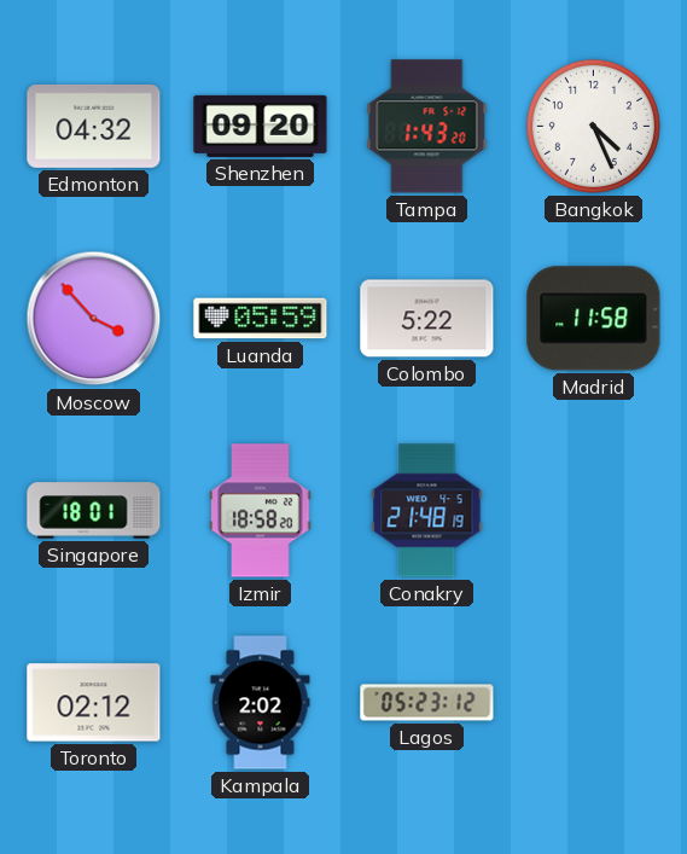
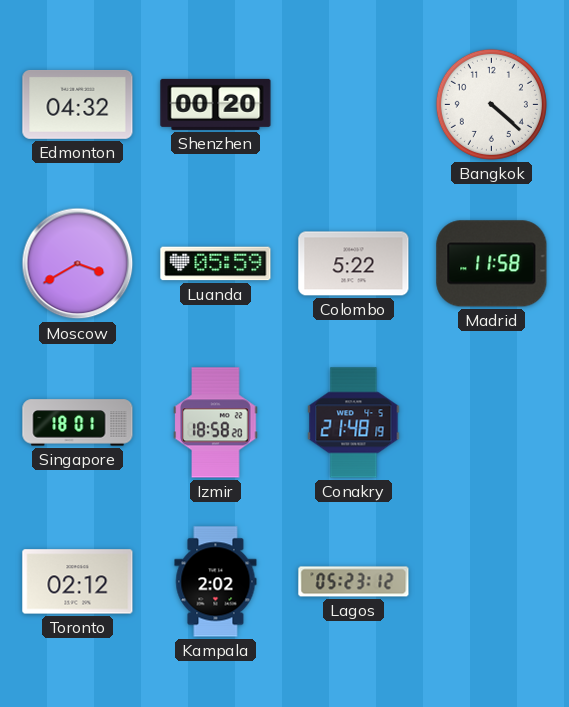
Shenzhen: 09:20 -> 00:20 (216, 104)
Tampa: 1:43 -> none (427, 127)
Bangkok: 4:26 -> 4:22 (491, 104)
Moscow: 3:53 -> 3:40 (78, 264)
